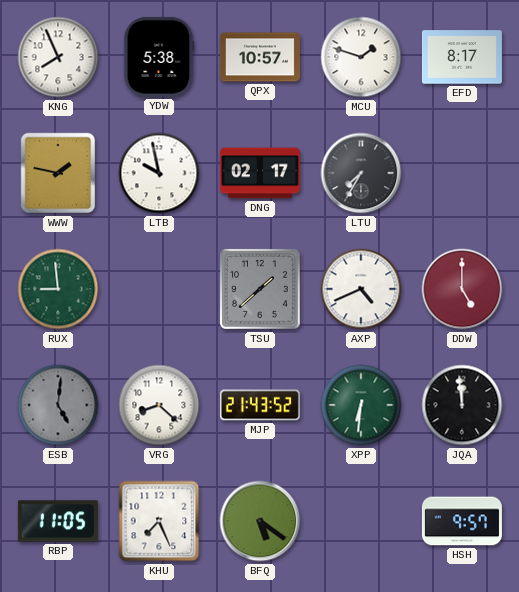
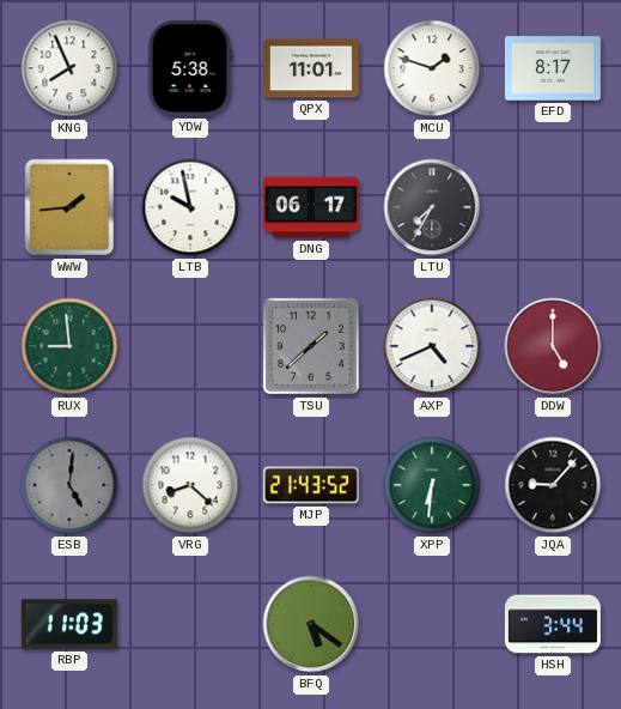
QPX: 10:57 -> 11:01 (311, 68)
WWW: 1:47 -> 1:44 (69, 207)
DNG: 02:17 -> 06:17 (311, 207)
JQA: 11:59 -> 9:07 (553, 485)
RBP: 11:05 -> 11:03 (69, 624)
KHU: 7:26 -> none (159, 521)
HSH: 9:57 -> 3:44 (553, 624)
